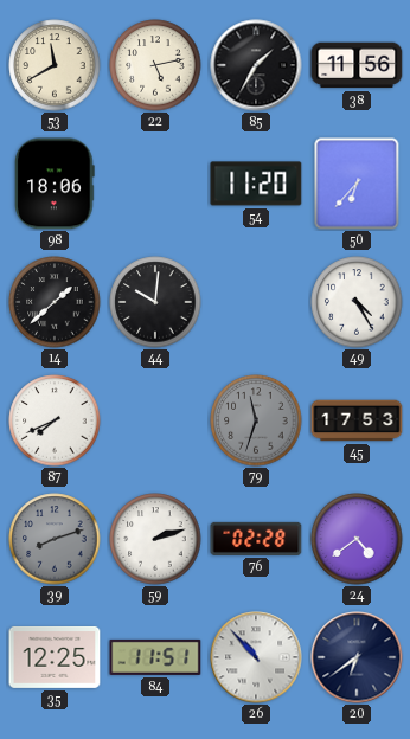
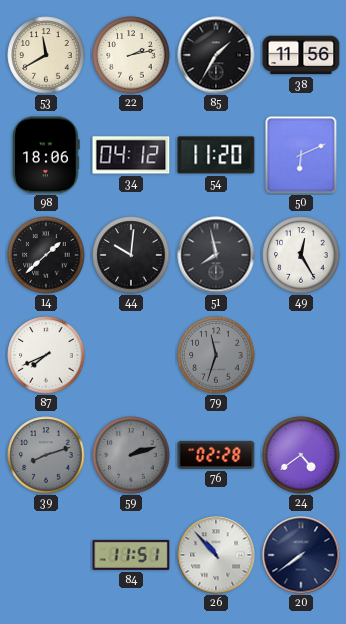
22: 5:13 -> 2:13 (131, 55)
34: none -> 04:12 (131, 155)
50: 6:37 -> 6:11 (301, 155)
51: none -> 7:58 (216, 255)
49: 4:25 -> 12:25 (301, 255)
45: 17:53 -> none (357, 420)
59 dial: white -> grey (131, 455)
35: 12:25 -> none (55, 657)
20: 6:39 -> 7:39 (301, 555)
